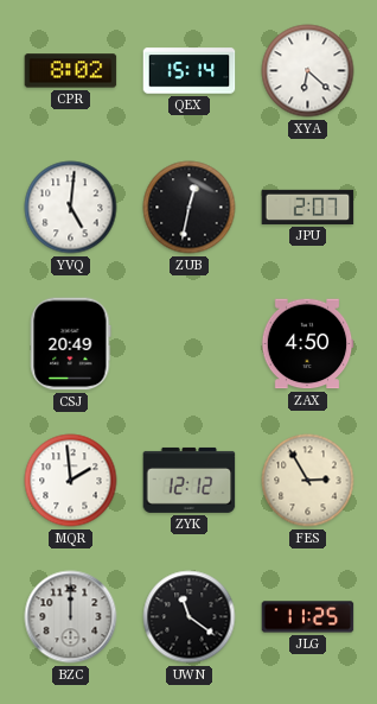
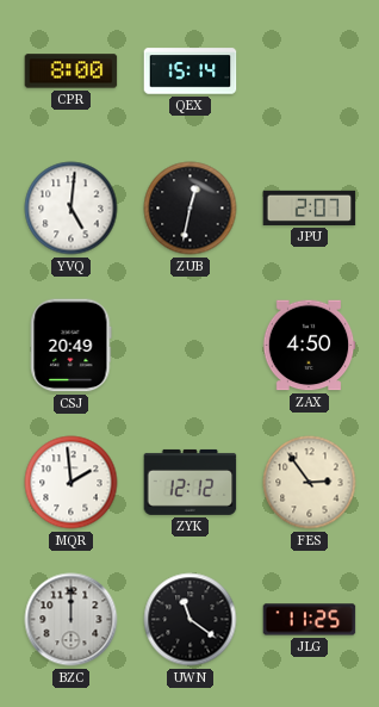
CPR: 8:02 -> 8:00 (72, 72)
XYA: 6:22 -> none (308, 71)
FES: 2:55 -> 2:54 (310, 483)
